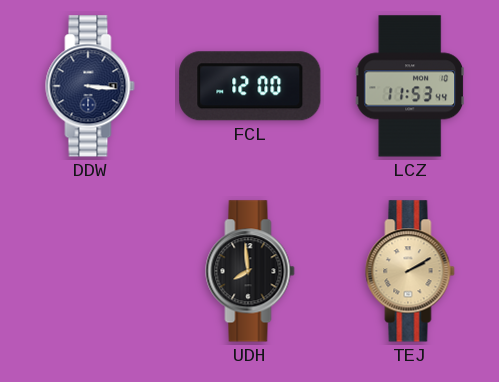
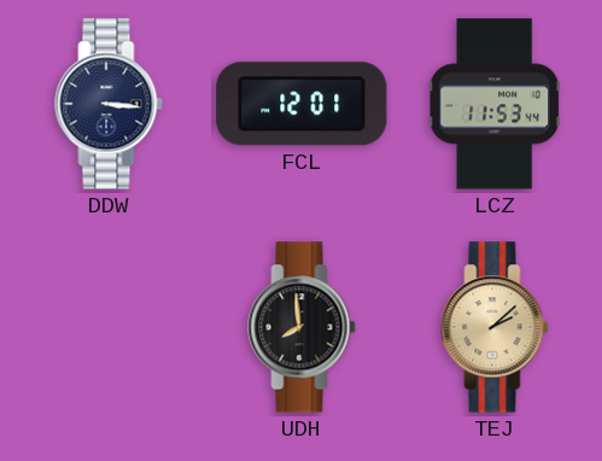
FCL: 12:00 -> 12:01 (302, 104)
TEJ: 2:10 -> 2:08 (495, 327)
